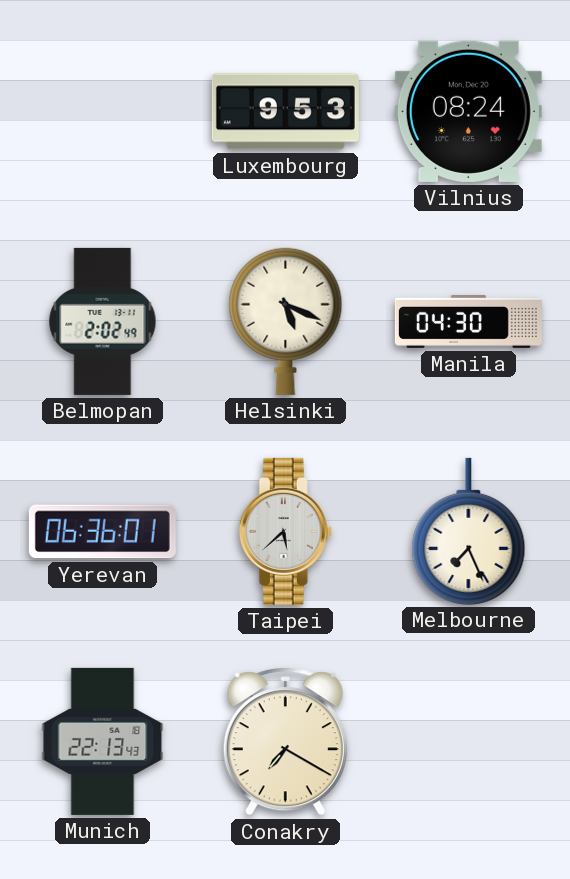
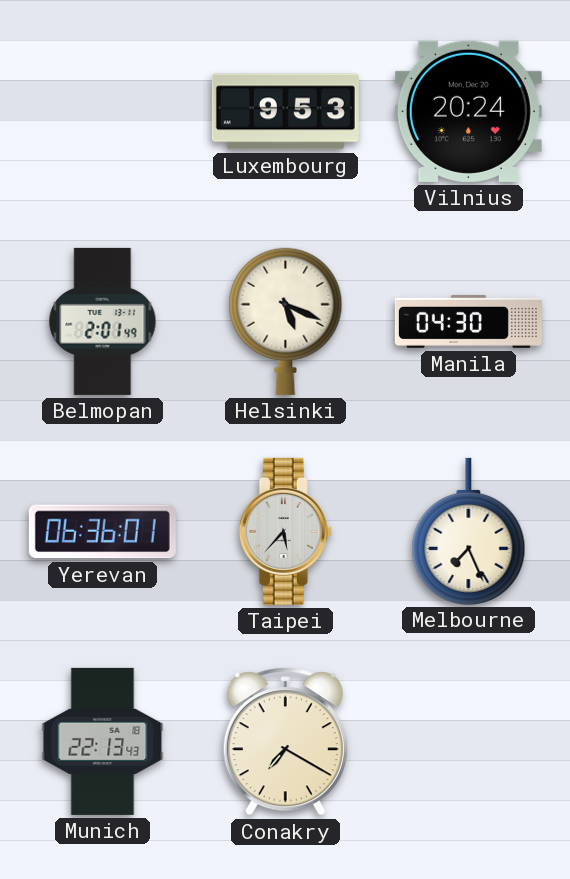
Vilnius: 08:24 -> 20:24 (468, 111)
Belmopan: 2:02 -> 2:01 (103, 321)
Taipei: 5:38 -> 5:37 (285, 531)
